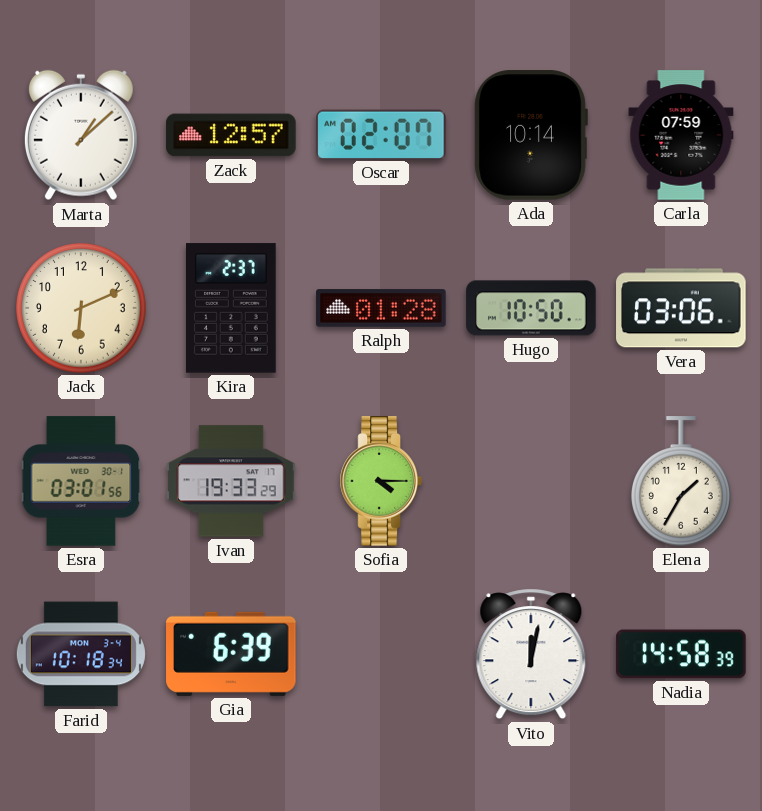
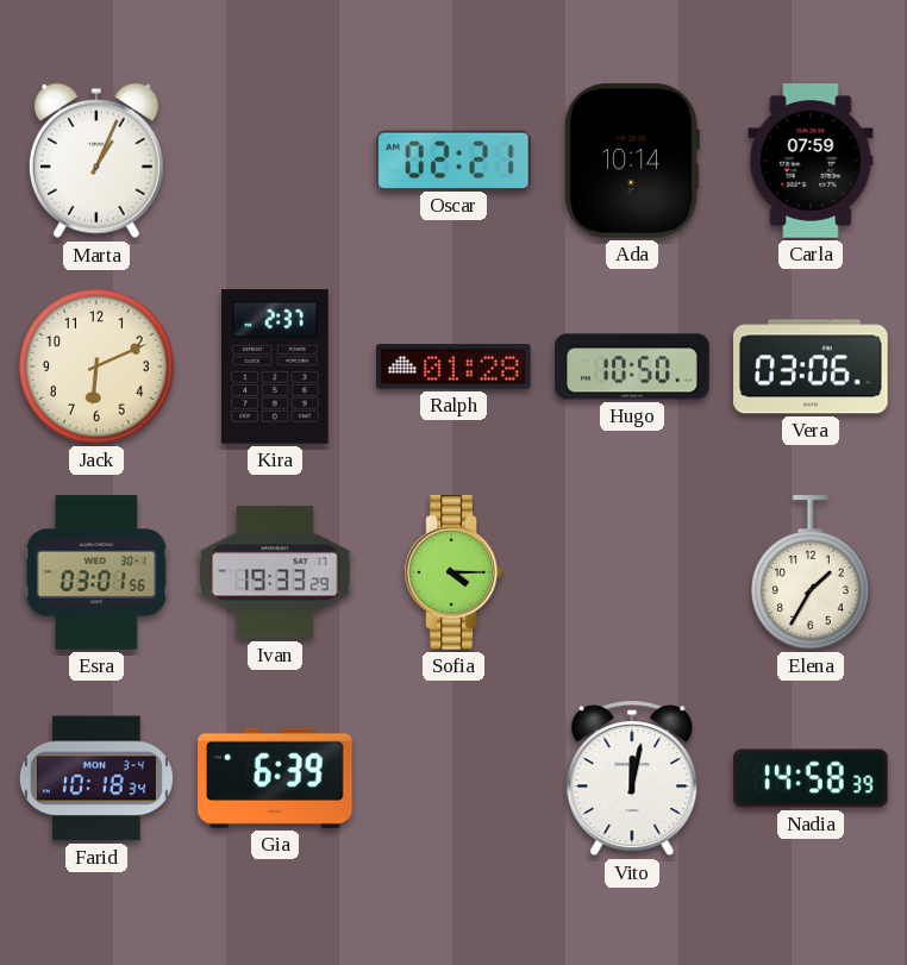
Marta: 1:08 -> 1:04 (96, 161)
Zack: 12:57 -> none (231, 135)
Oscar: 02:07 -> 02:21 (453, 159)
